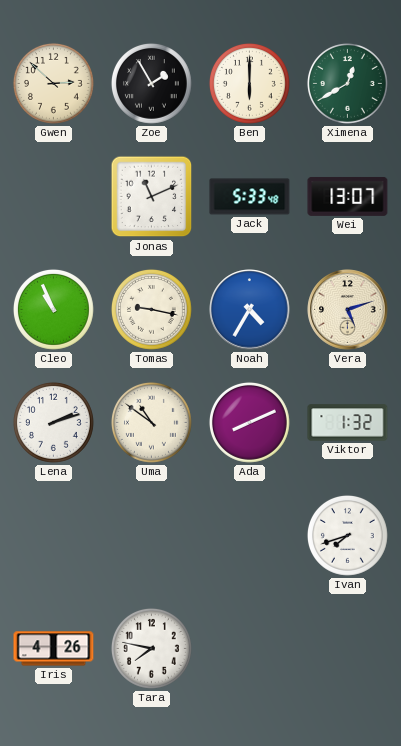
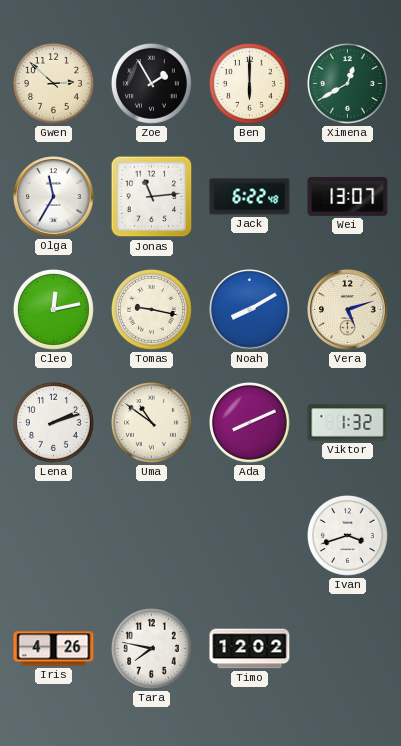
Olga: none -> 11:35 (54, 197)
Jonas: 11:11 -> 11:14 (152, 197)
Jack: 5:33 -> 6:22 (250, 197)
Cleo: 10:56 -> 12:13 (53, 309)
Noah: 4:35 -> 8:10 (250, 310)
Ivan: 7:42 -> 3:42 (347, 535)
Timo: none -> 12:02 (250, 649)
